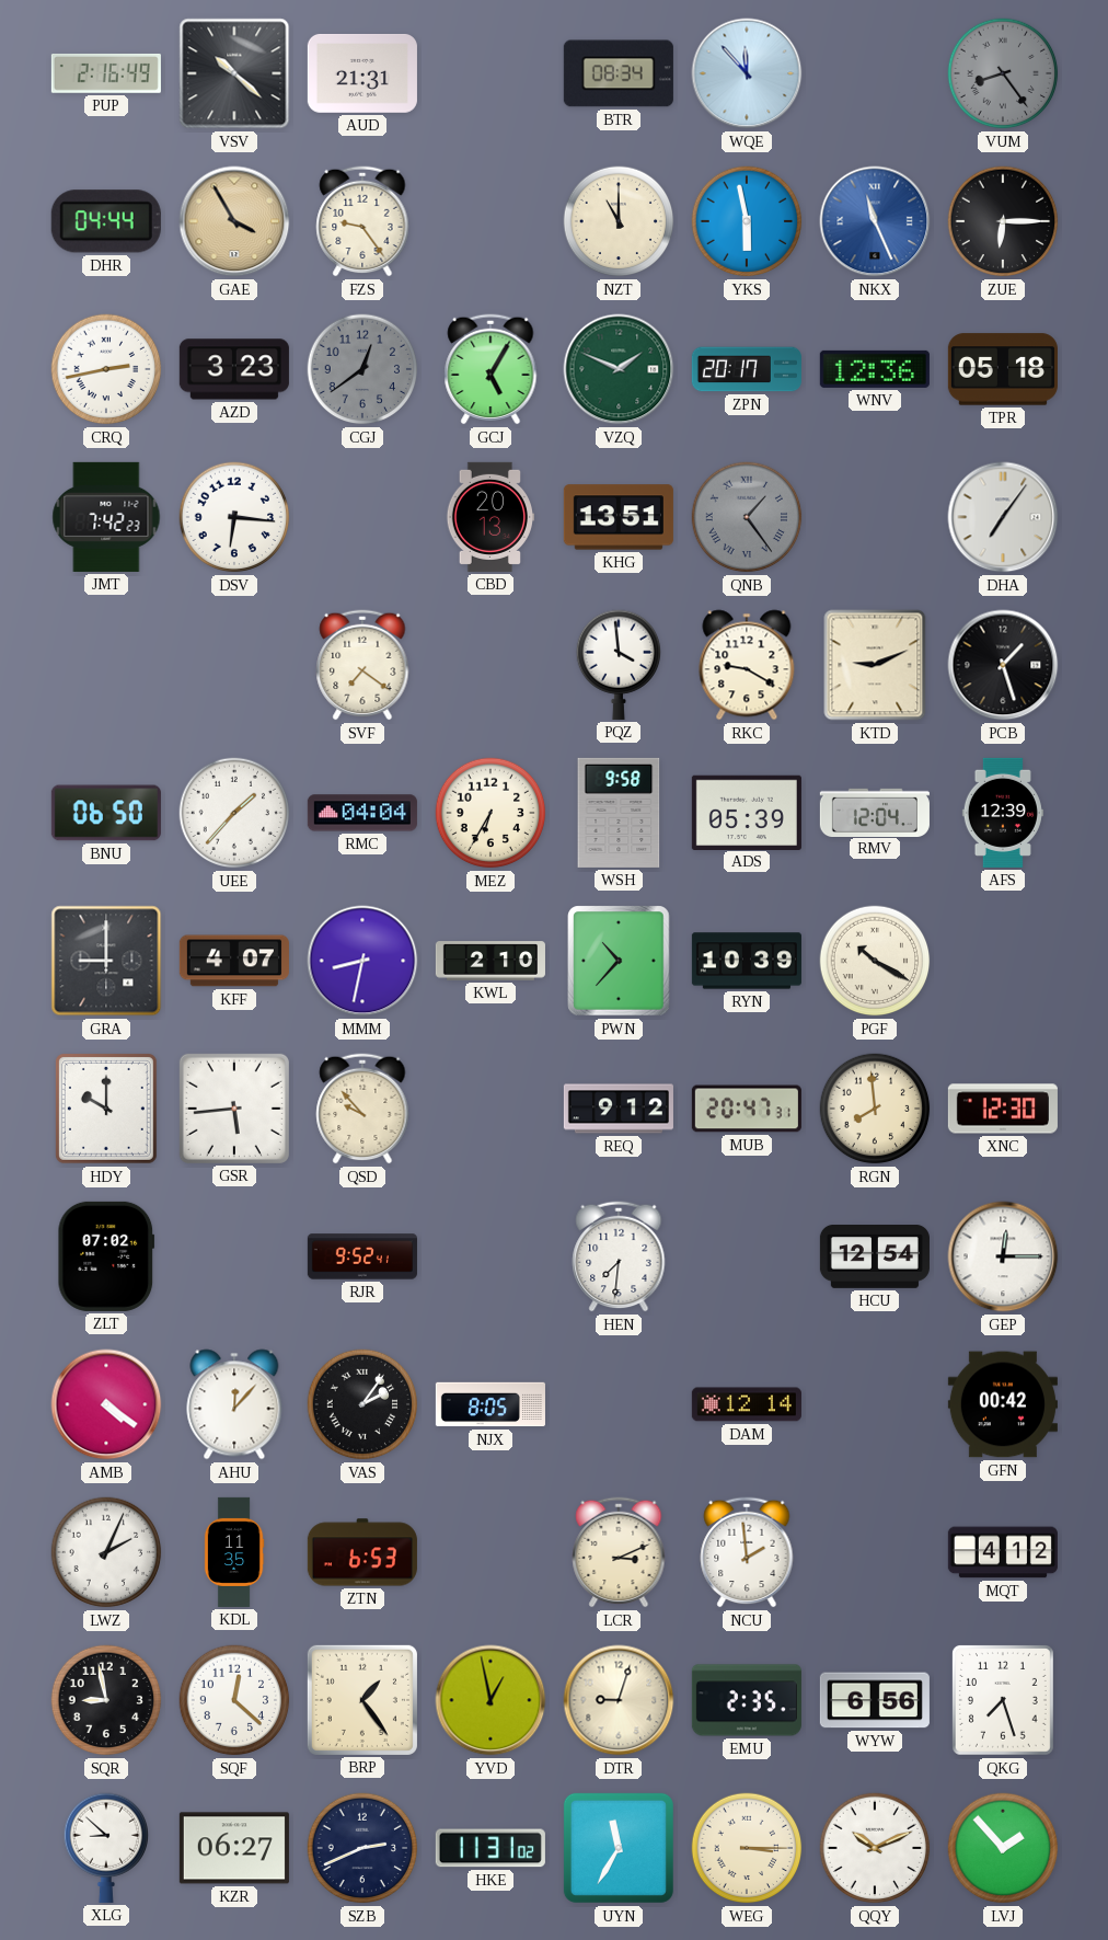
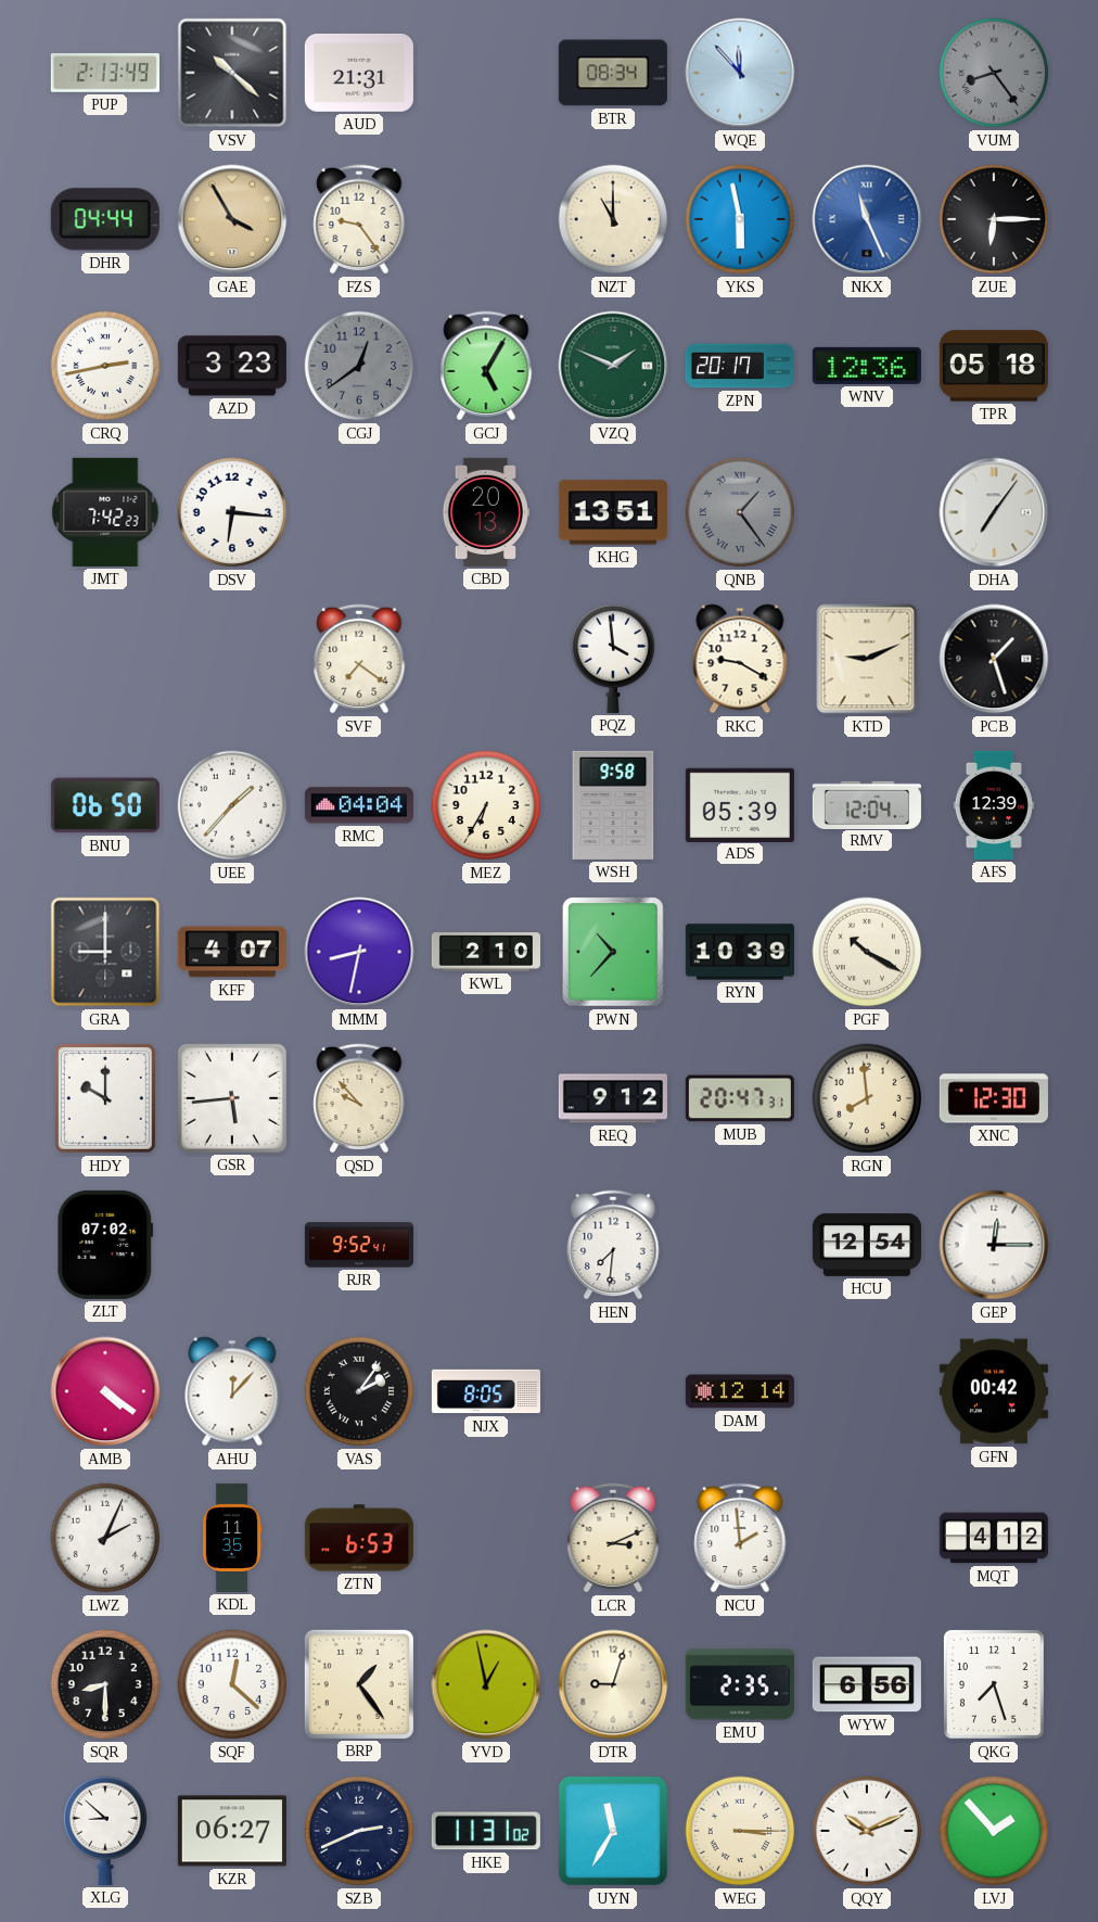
PUP: 2:16 -> 2:13 (105, 73)
SQR: 8:58 -> 8:30 (105, 1684)
